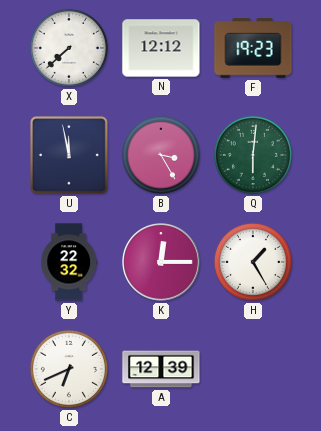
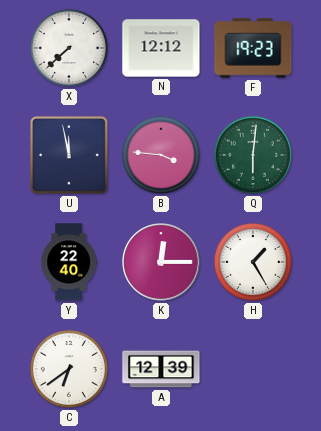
B: 3:25 -> 3:46 (161, 155)
Y: 22:32 -> 22:40 (69, 262)
C: 6:41 -> 6:39 (69, 369)
